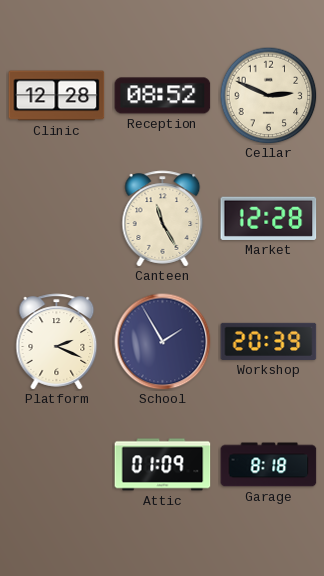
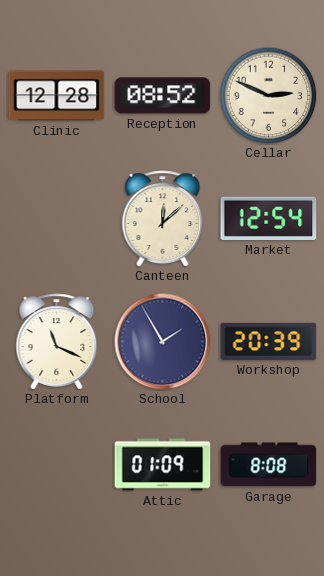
Canteen: 11:25 -> 12:08 (163, 219)
Market: 12:28 -> 12:54 (269, 218)
Platform: 2:19 -> 11:19 (57, 342)
Garage: 8:18 -> 8:08 (269, 465)
